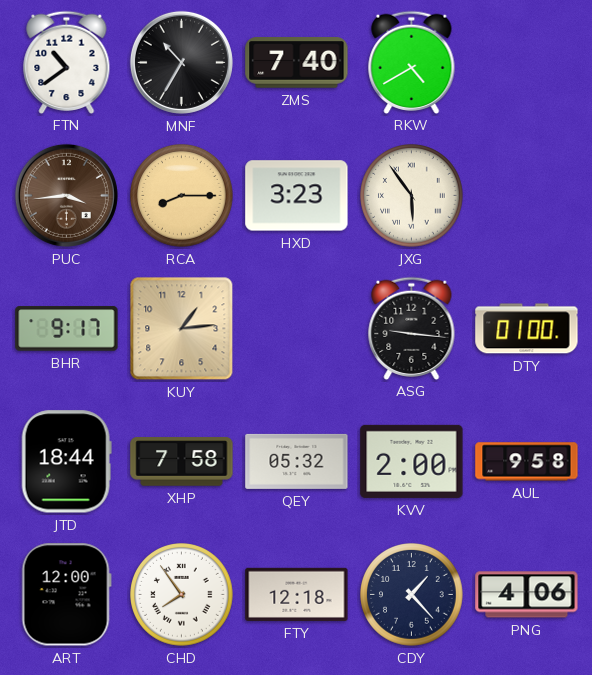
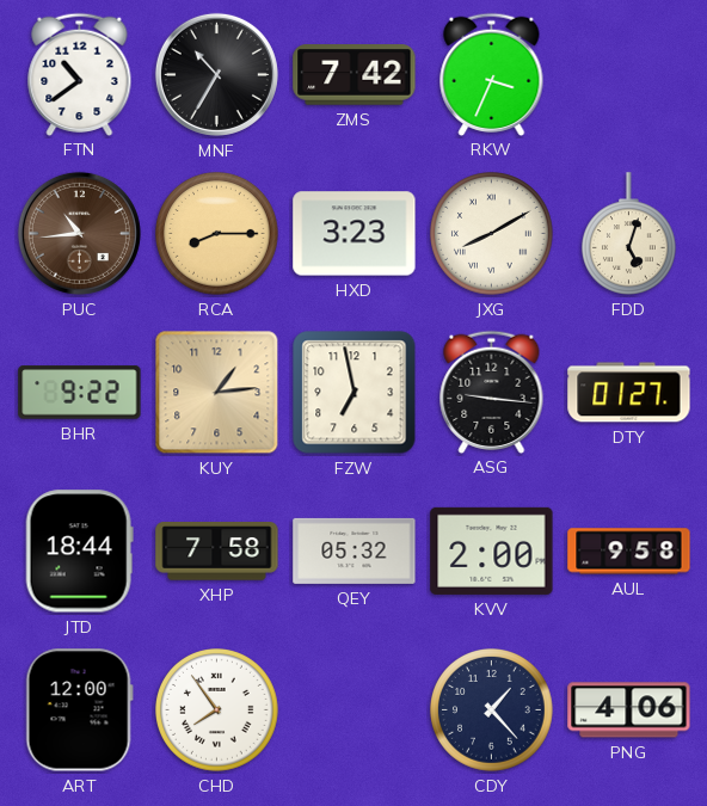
ZMS: 7:40 -> 7:42 (355, 75)
RKW: 4:40 -> 3:34 (492, 74)
PUC: 3:44 -> 10:44 (79, 233)
JXG: 5:54 -> 8:10 (492, 234)
FDD: none -> 5:03 (629, 234)
BHR: 9:17 -> 9:22 (80, 393)
FZW: none -> 6:58 (355, 393)
DTY: 01:00 -> 01:27 (629, 393)
FTY: 12:18 -> none (297, 594)
